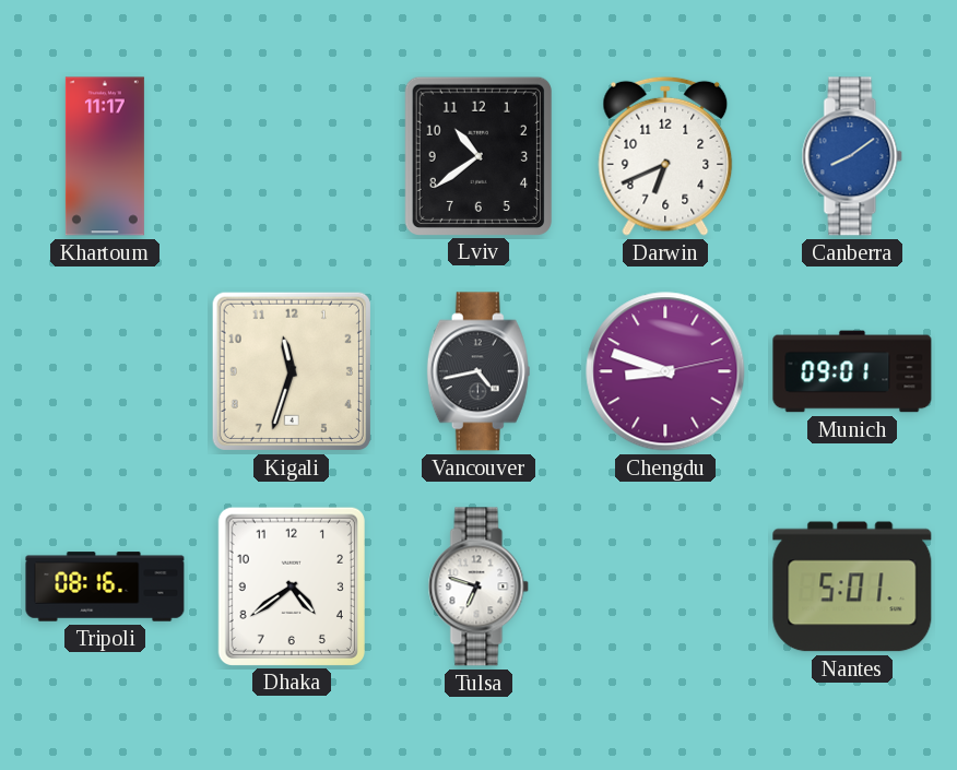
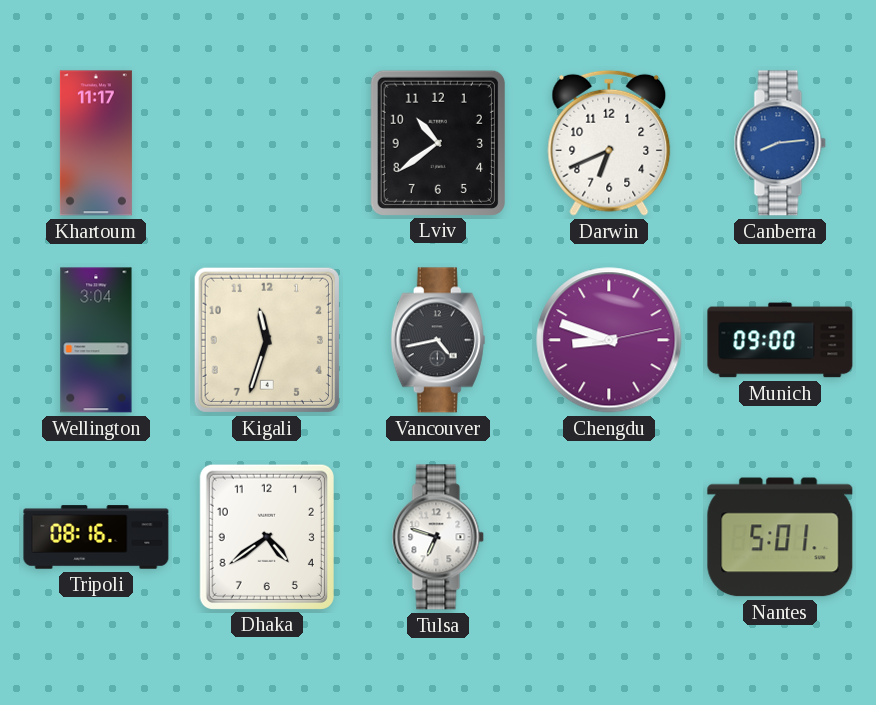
Canberra: 8:09 -> 8:14 (780, 143)
Wellington: none -> 3:04 (96, 340)
Munich: 09:01 -> 09:00 (780, 340)
